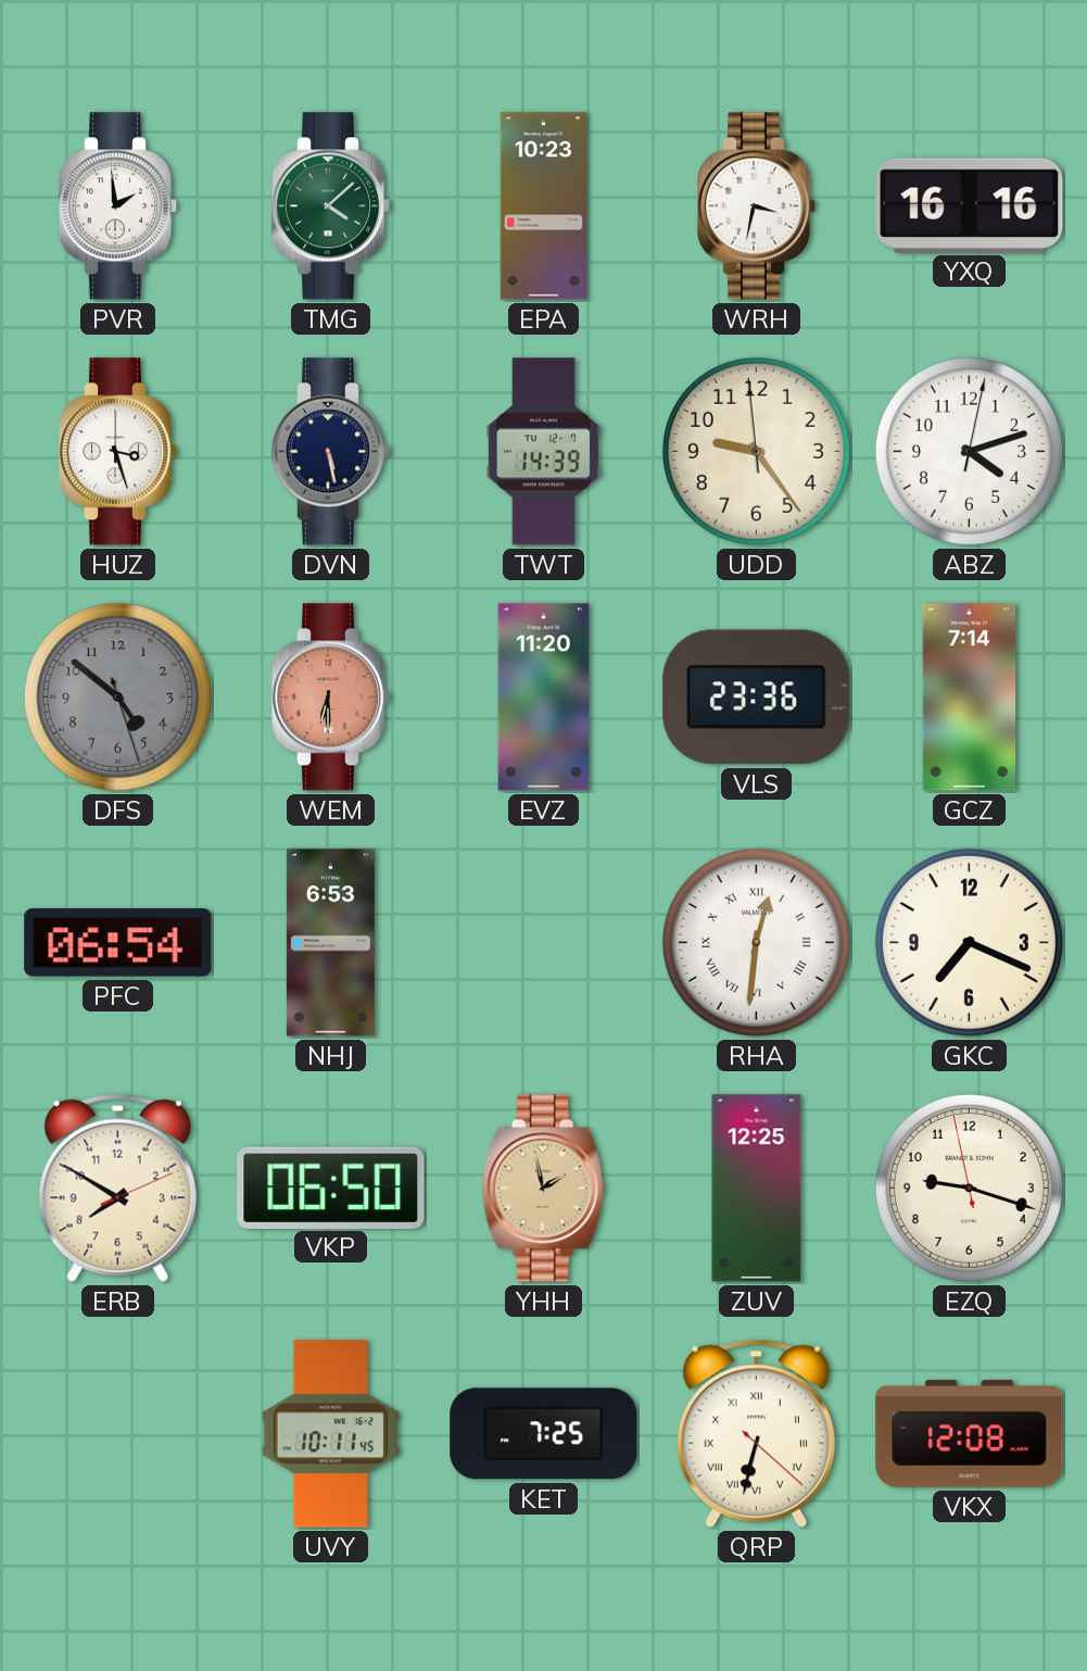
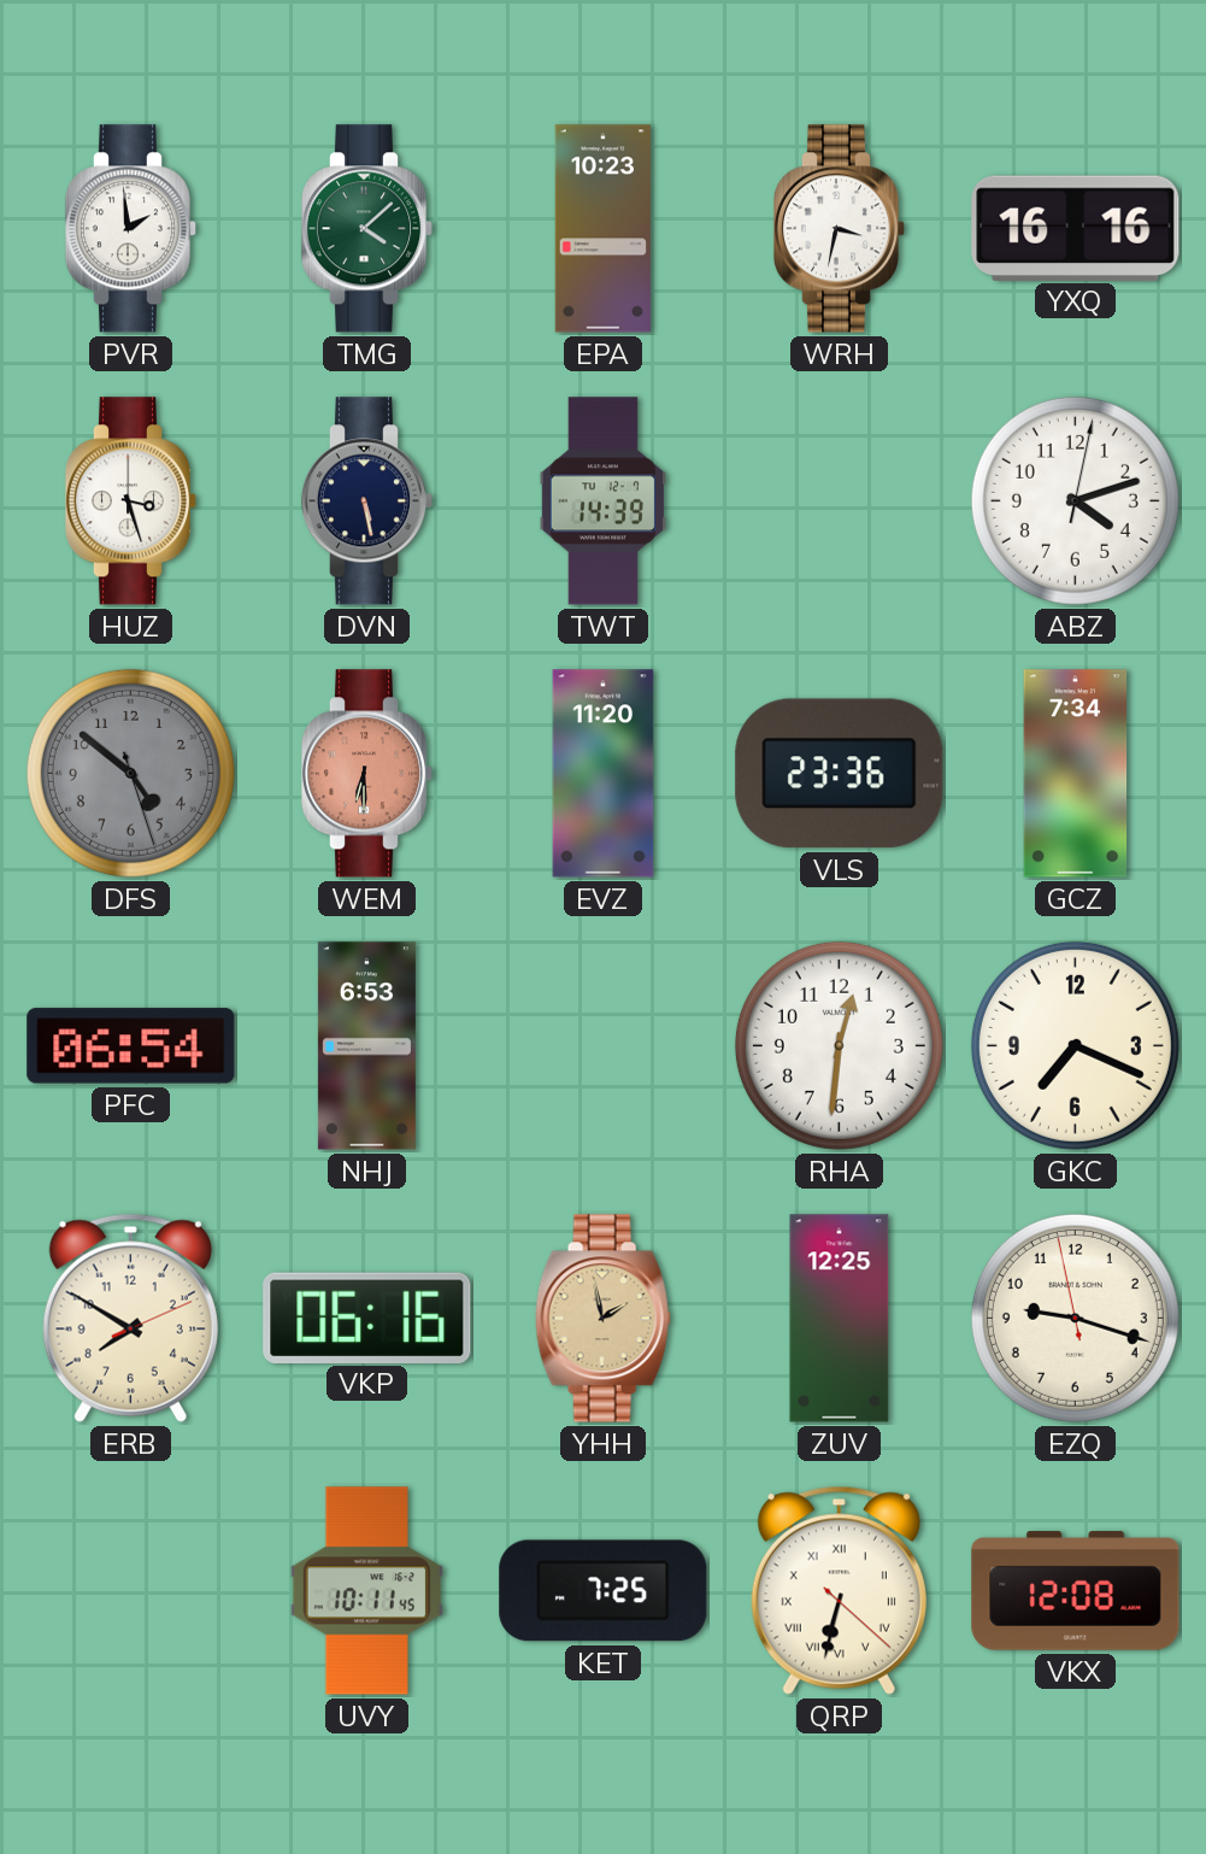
UDD: 9:23 -> none (756, 451)
GCZ: 7:14 -> 7:34 (1076, 774)
RHA numerals: Roman -> Arabic (839, 1045)
VKP: 06:50 -> 06:16 (367, 1318)
